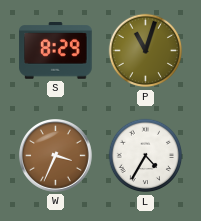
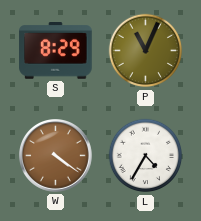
P: 11:03 -> 11:04 (146, 51)
W: 3:34 -> 4:21 (56, 156)
